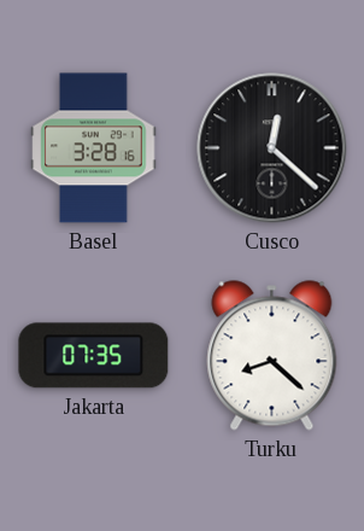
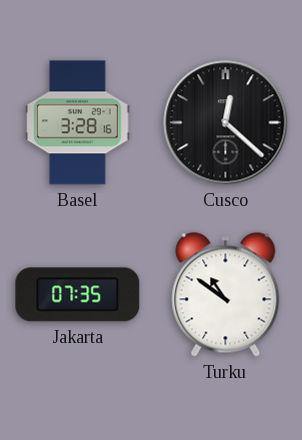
Turku: 8:22 -> 10:51 (226, 295)
